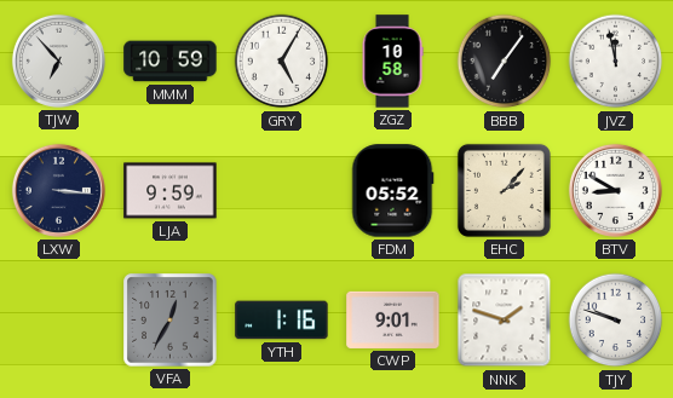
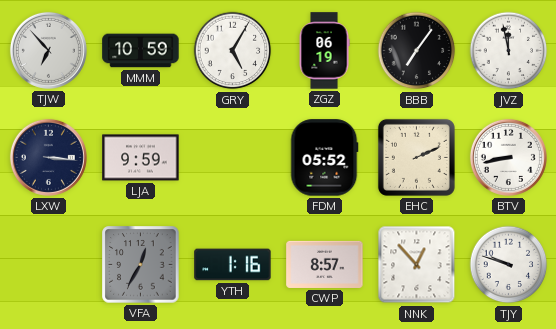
ZGZ: 10:58 -> 06:19 (324, 51)
EHC: 2:07 -> 2:11 (416, 157)
BTV: 8:50 -> 8:43 (508, 157)
CWP: 9:01 -> 8:57 (325, 264)
NNK: 1:48 -> 12:53 (417, 265)
